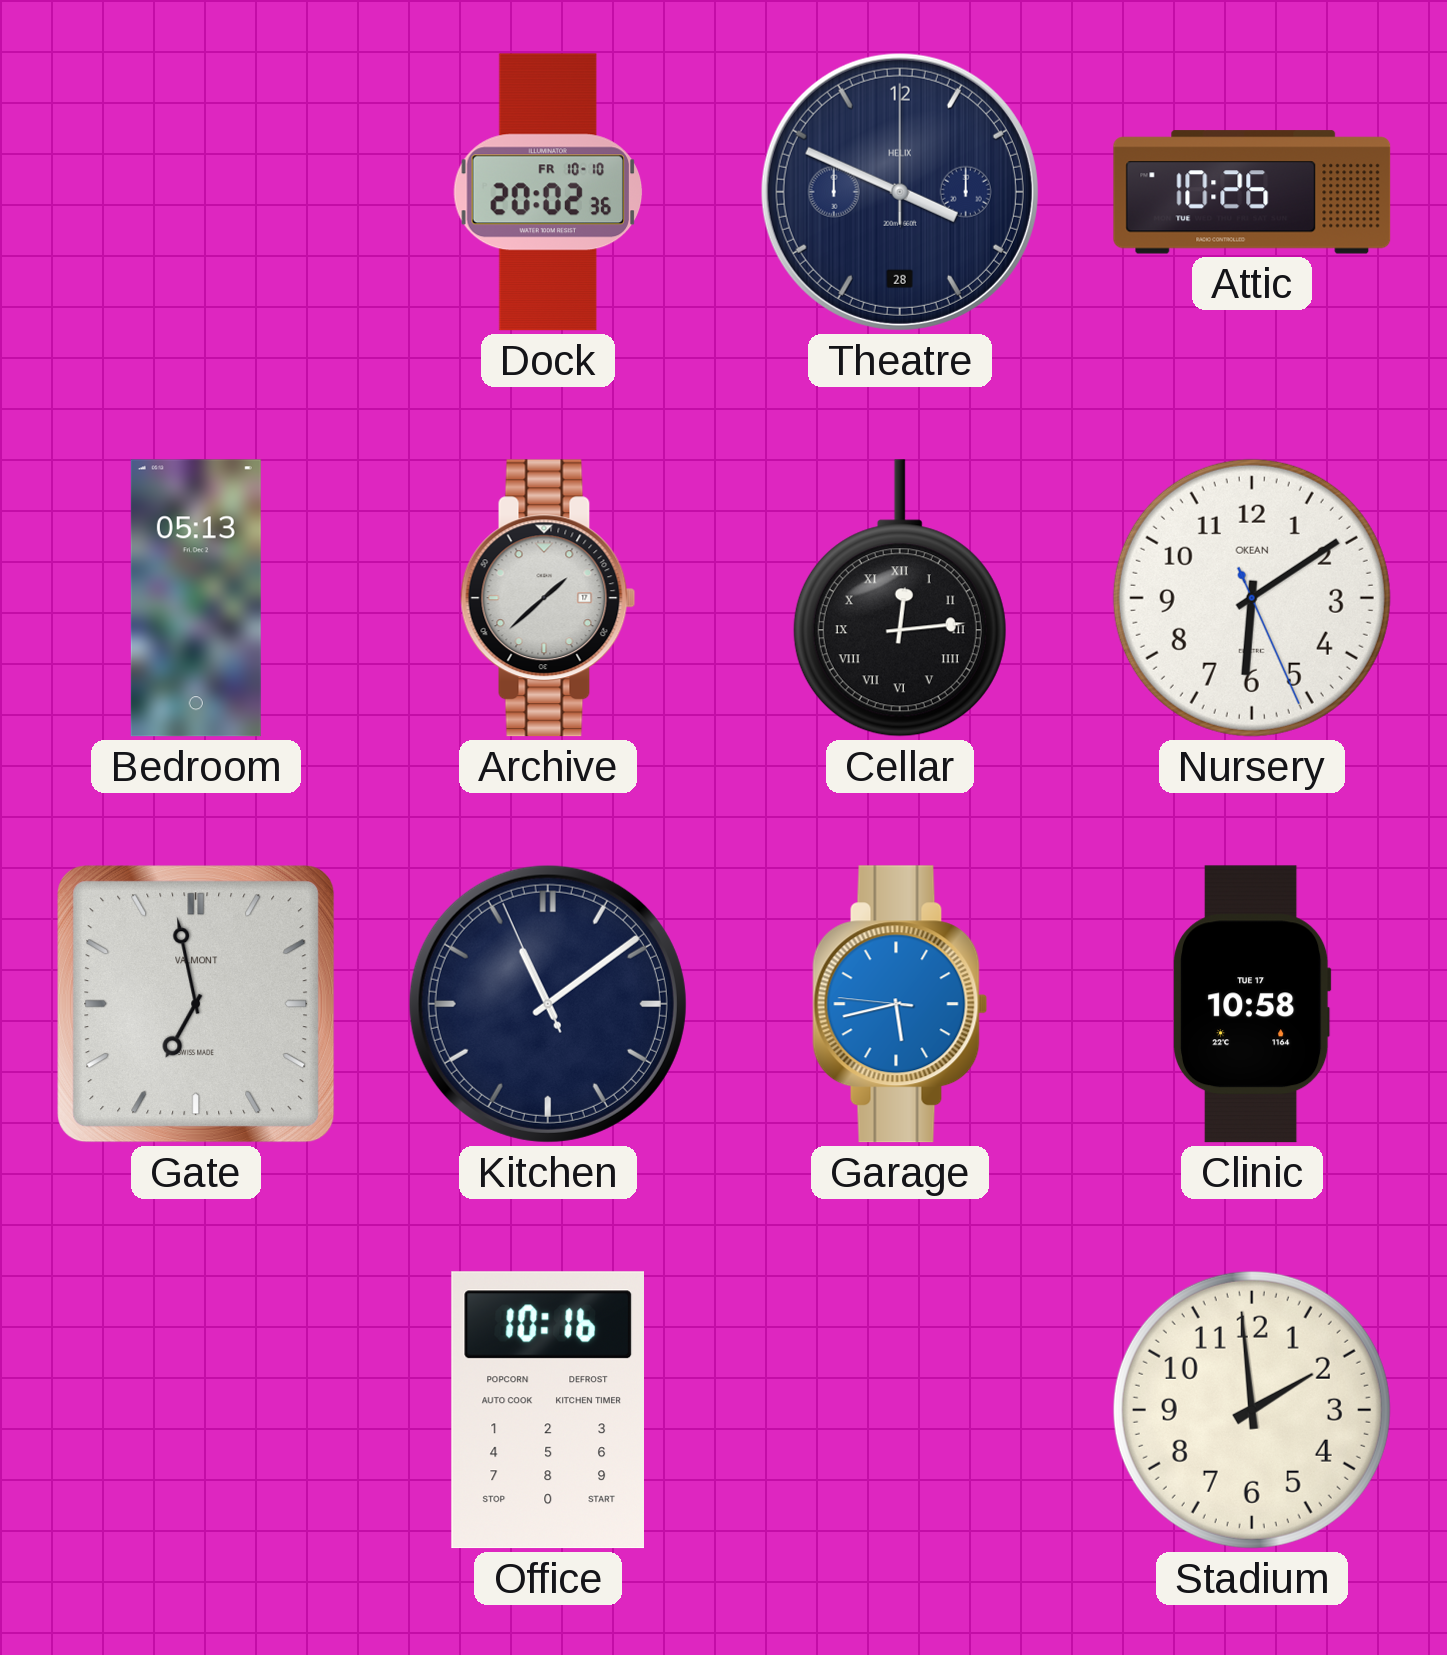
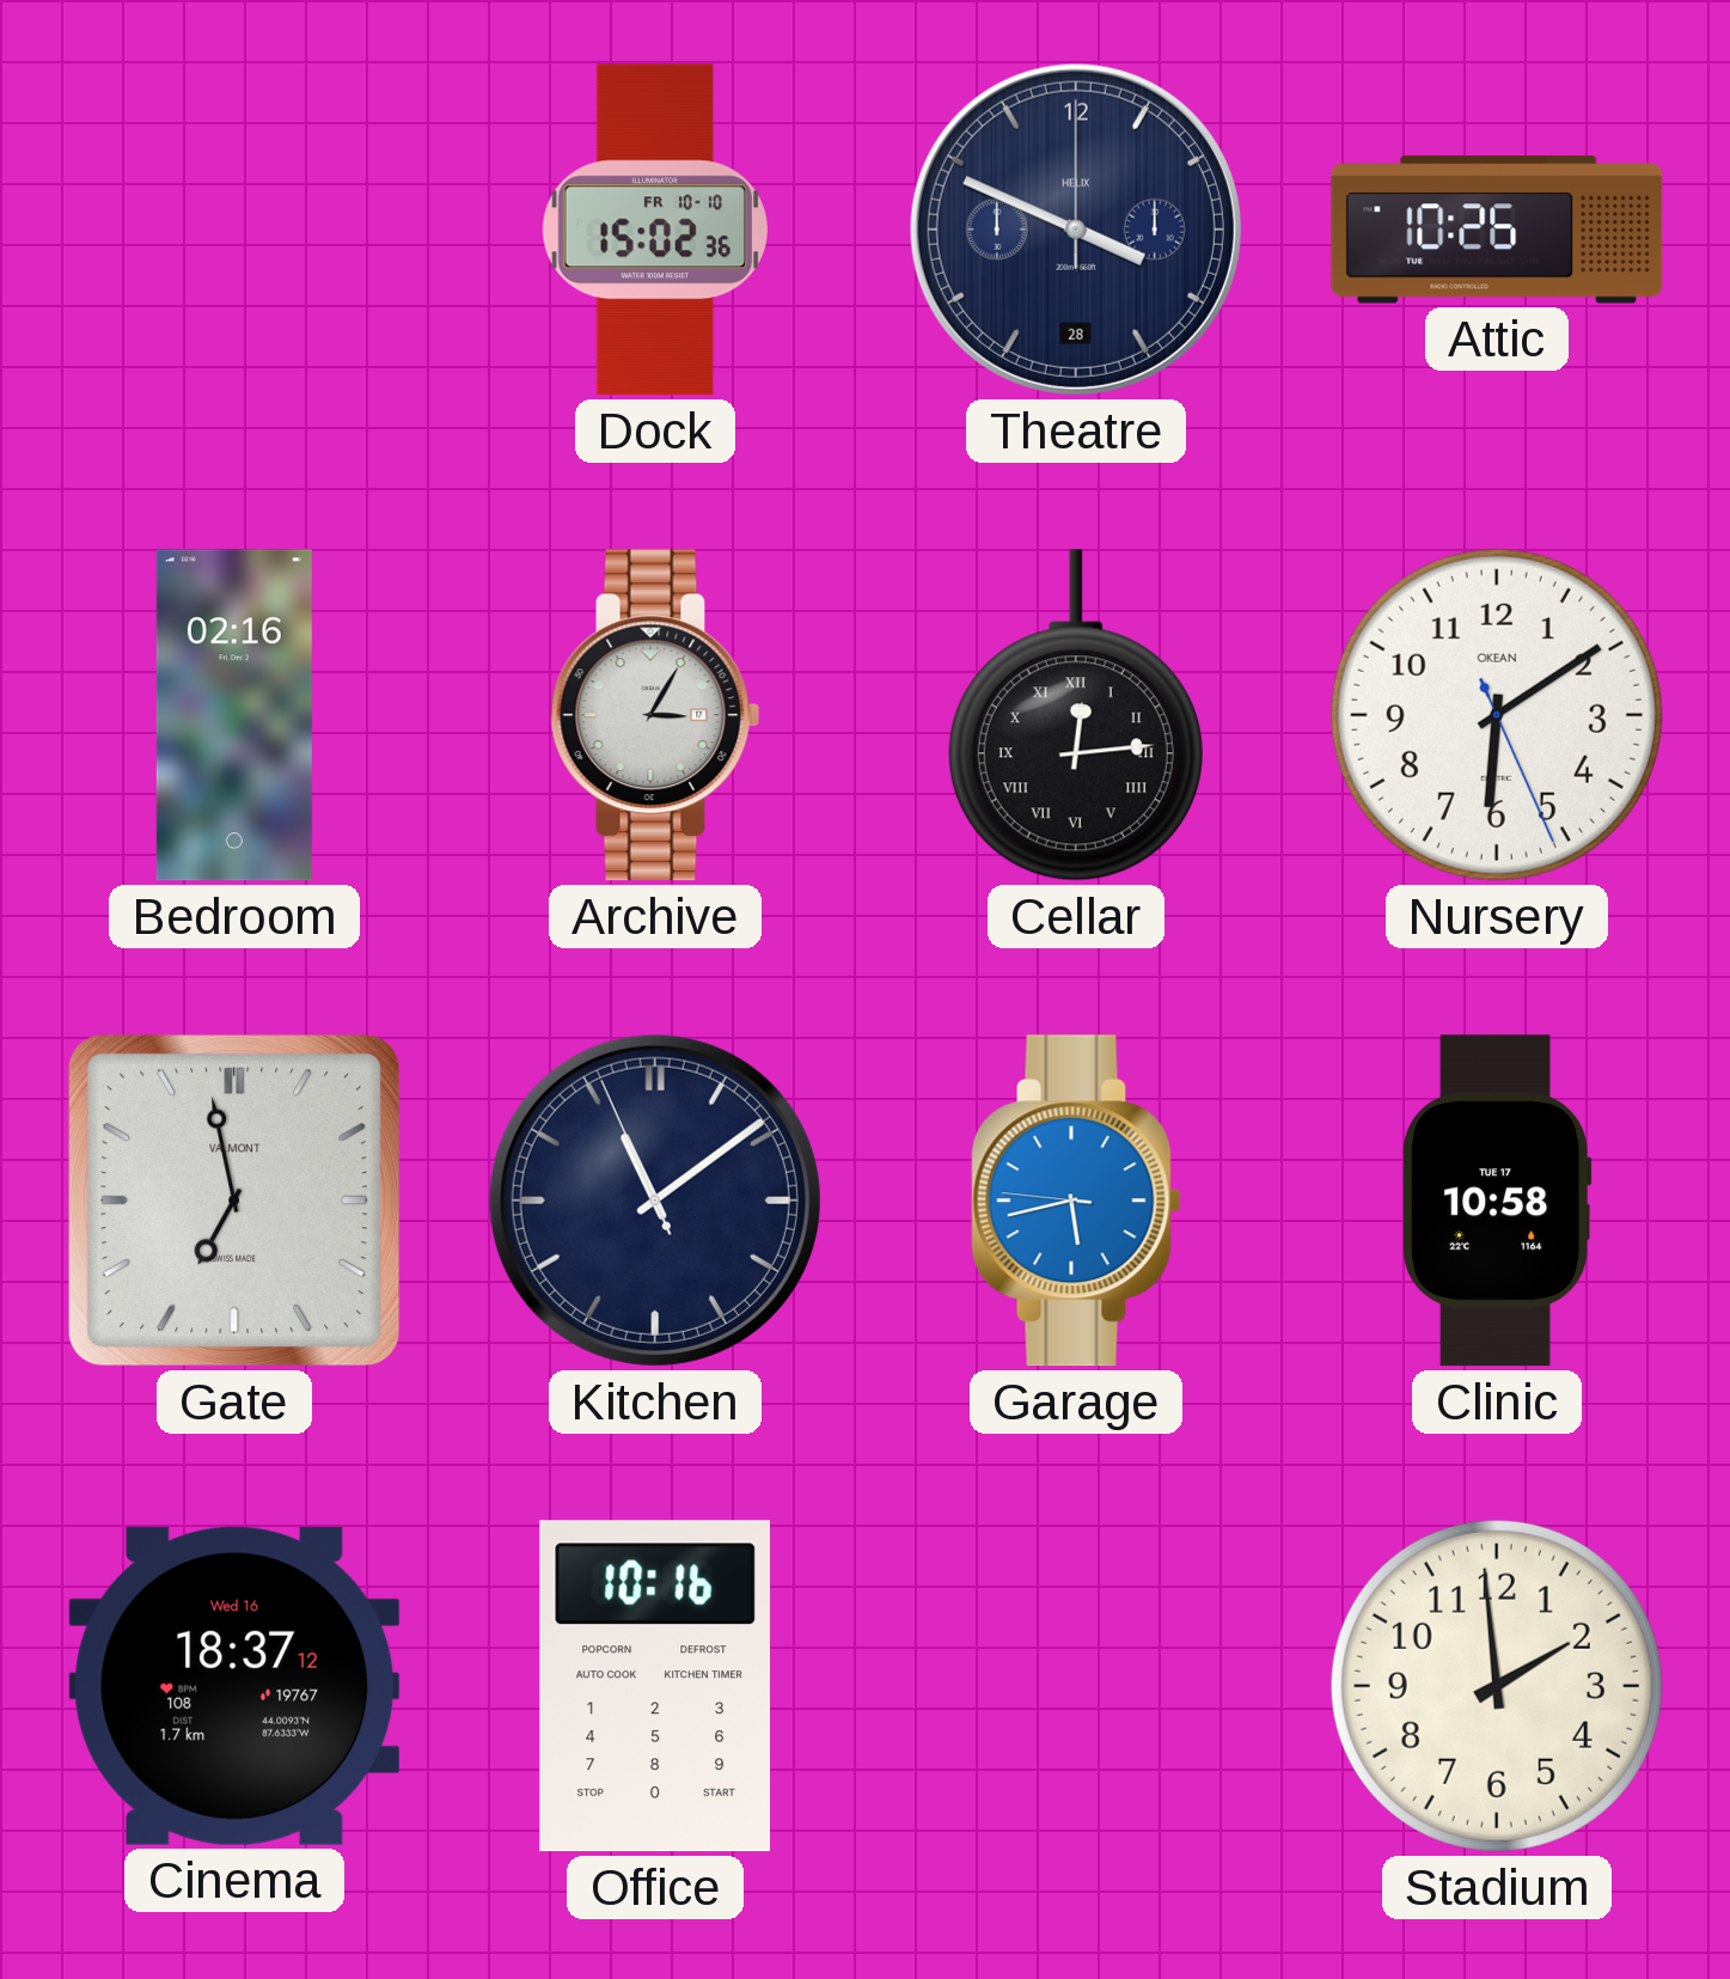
Dock: 20:02 -> 15:02 (655, 230)
Bedroom: 05:13 -> 02:16 (234, 715)
Archive: 1:38 -> 3:05 (655, 715)
Cinema: none -> 18:37 (234, 1686)
